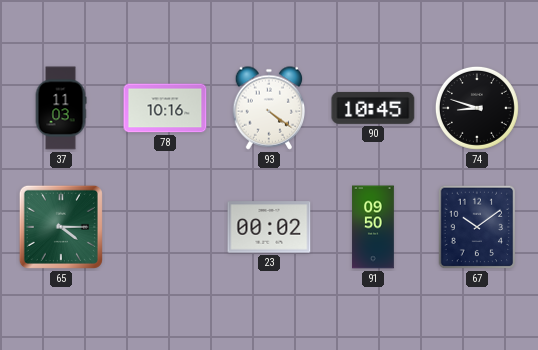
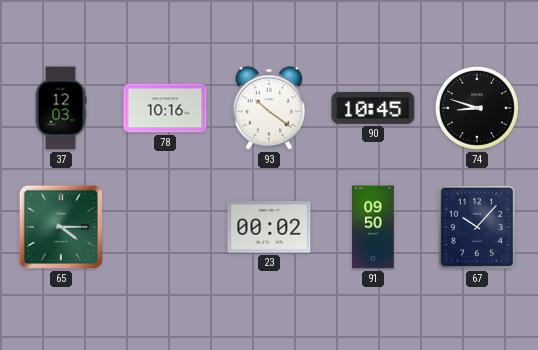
37: 11:03 -> 12:03 (61, 108)
93: 4:21 -> 10:21 (269, 108)
67: 10:09 -> 10:07 (477, 227)
